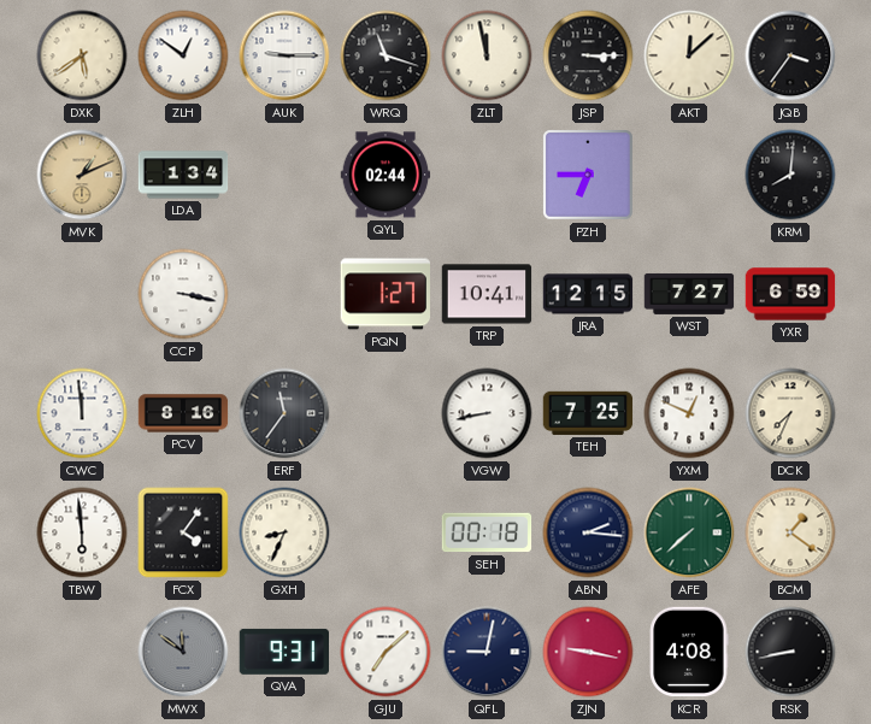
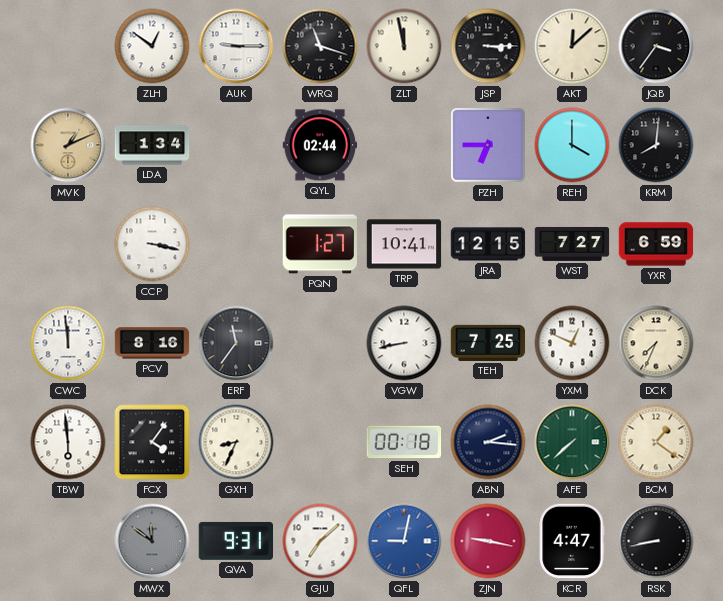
DXK: 5:39 -> none (82, 55)
REH: none -> 4:00 (572, 145)
QFL dial: navy -> blue (404, 541)
KCR: 4:08 -> 4:47 (572, 541)
